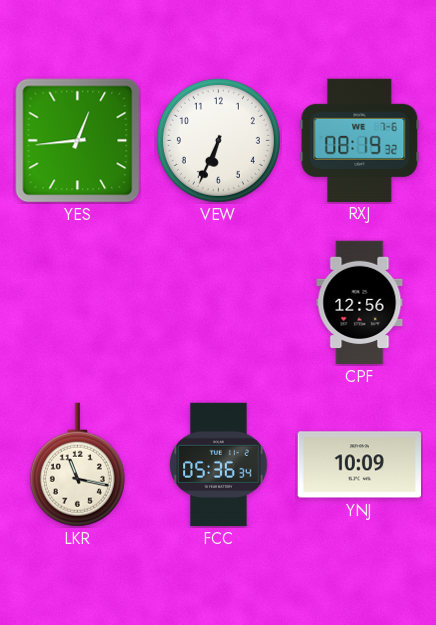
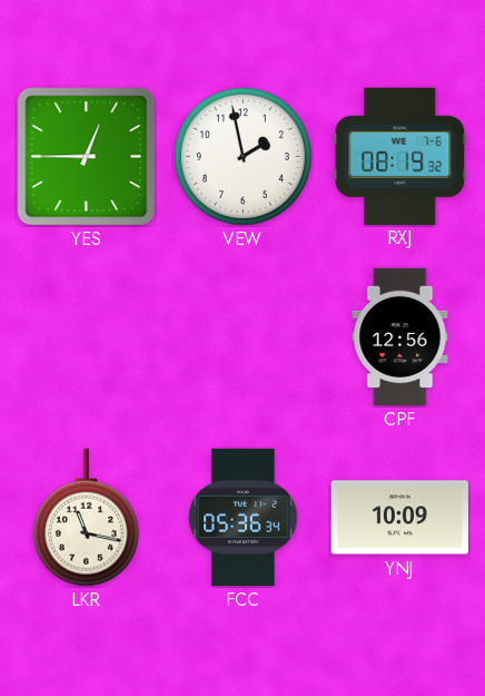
YES: 12:44 -> 12:45 (87, 157)
VEW: 6:34 -> 1:58 (242, 156)
